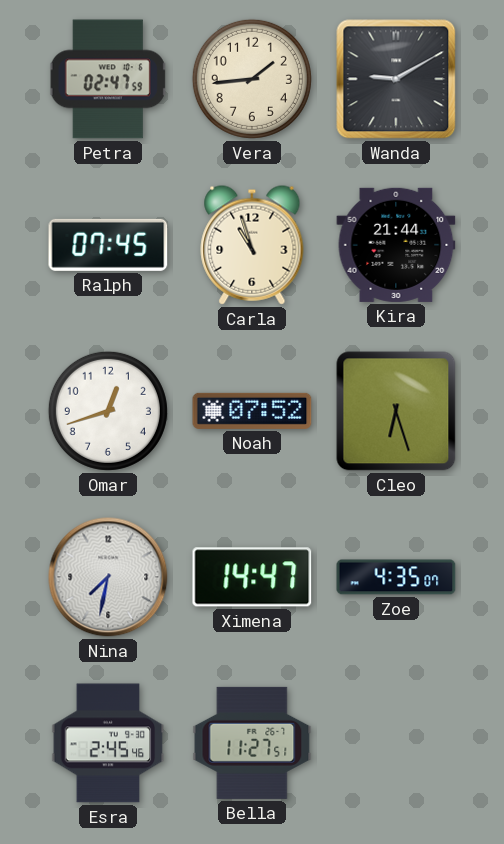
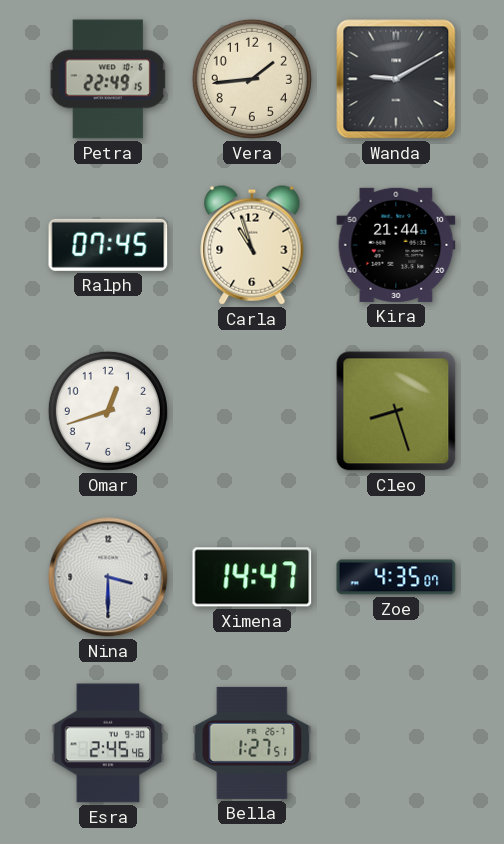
Petra: 02:47 -> 22:49 (108, 79)
Noah: 07:52 -> none (252, 411)
Cleo: 6:27 -> 8:27 (396, 411)
Nina: 7:32 -> 3:30 (108, 577)
Bella: 11:27 -> 1:27 (252, 743)
